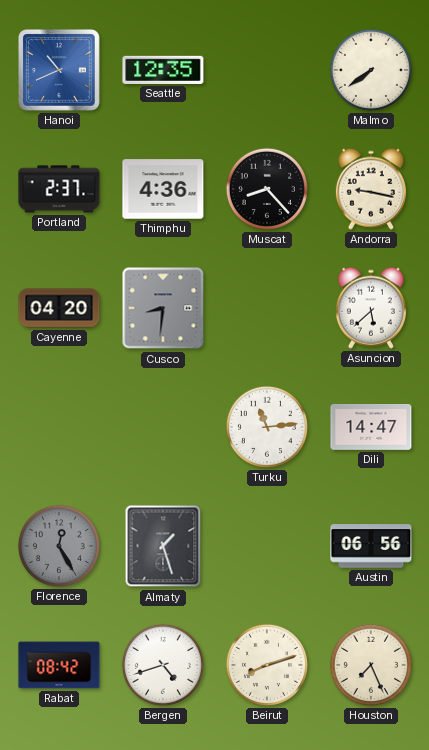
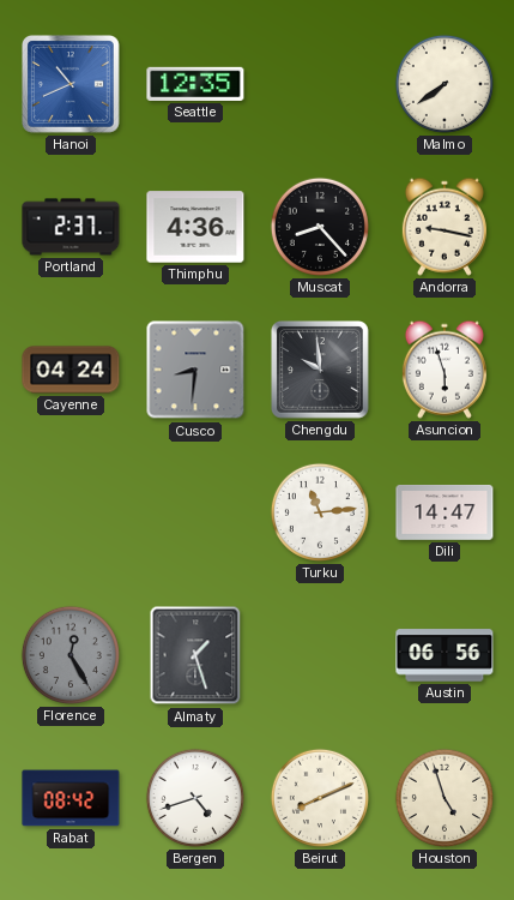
Cayenne: 04:20 -> 04:24 (71, 370)
Chengdu: none -> 9:59 (321, 371)
Asuncion: 5:38 -> 5:57 (445, 370)
Beirut: 8:12 -> 8:11 (320, 798)
Houston: 7:26 -> 4:57 (445, 798)
